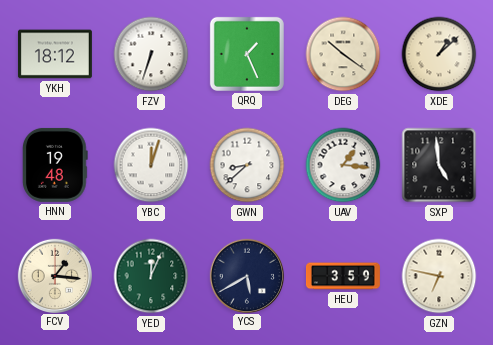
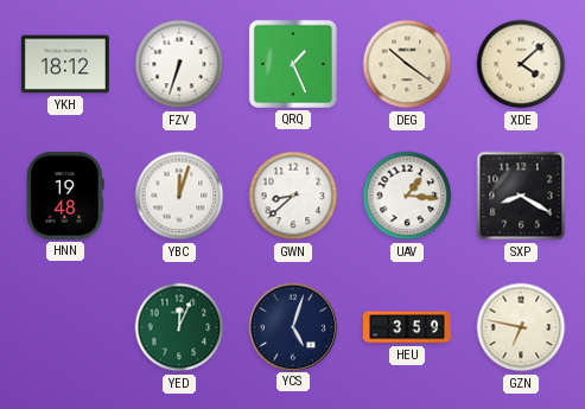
XDE: 1:08 -> 4:08 (521, 64)
SXP: 4:59 -> 8:20 (521, 196)
FCV: 1:16 -> none (54, 275)
YCS: 5:40 -> 5:03 (292, 326)
